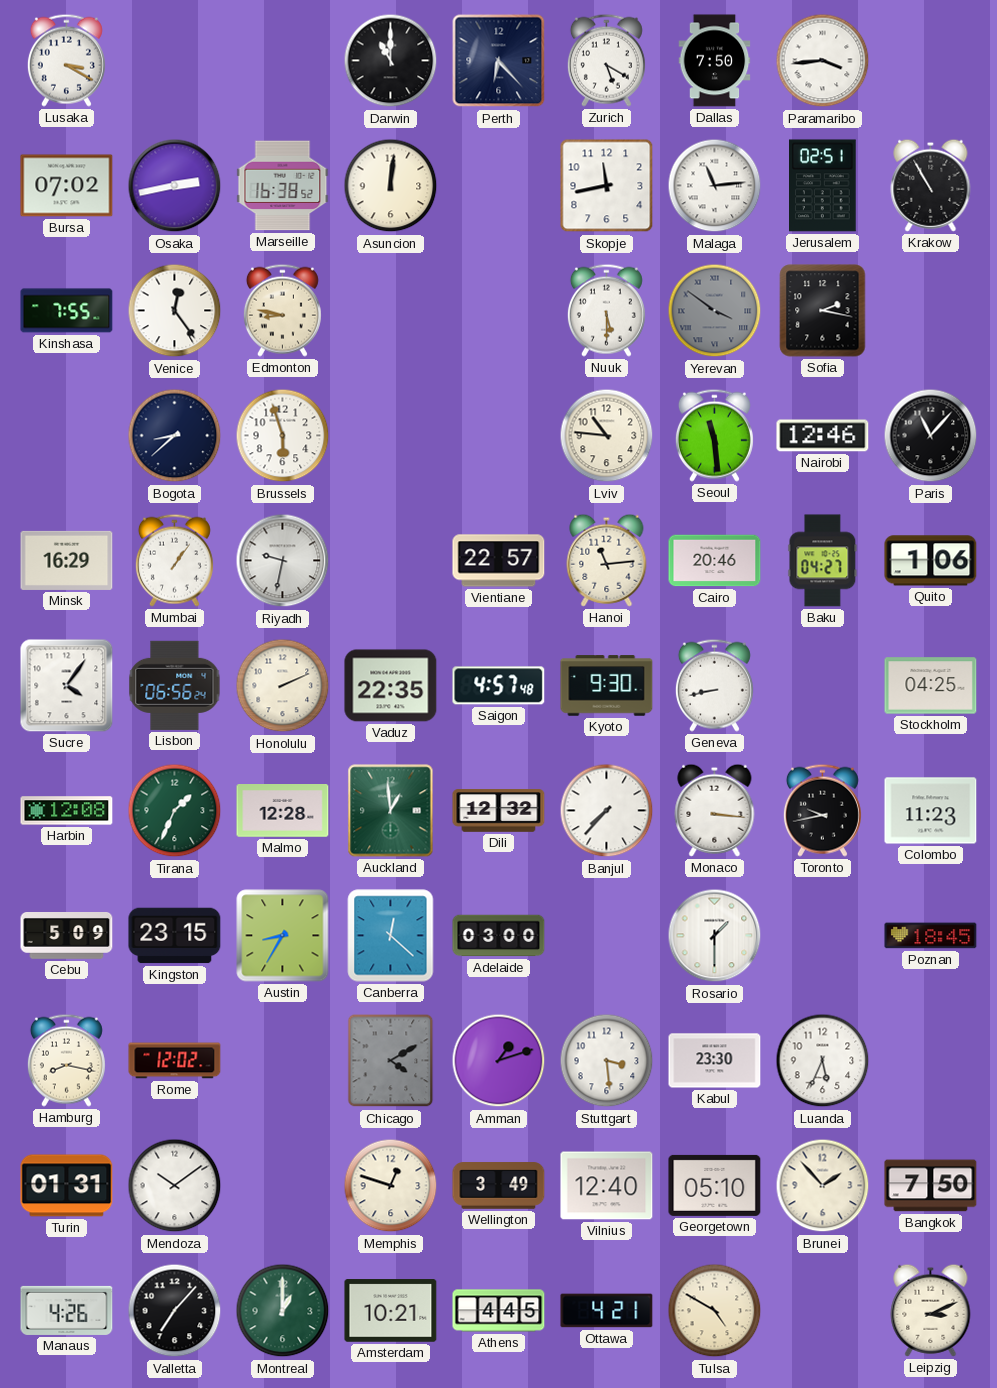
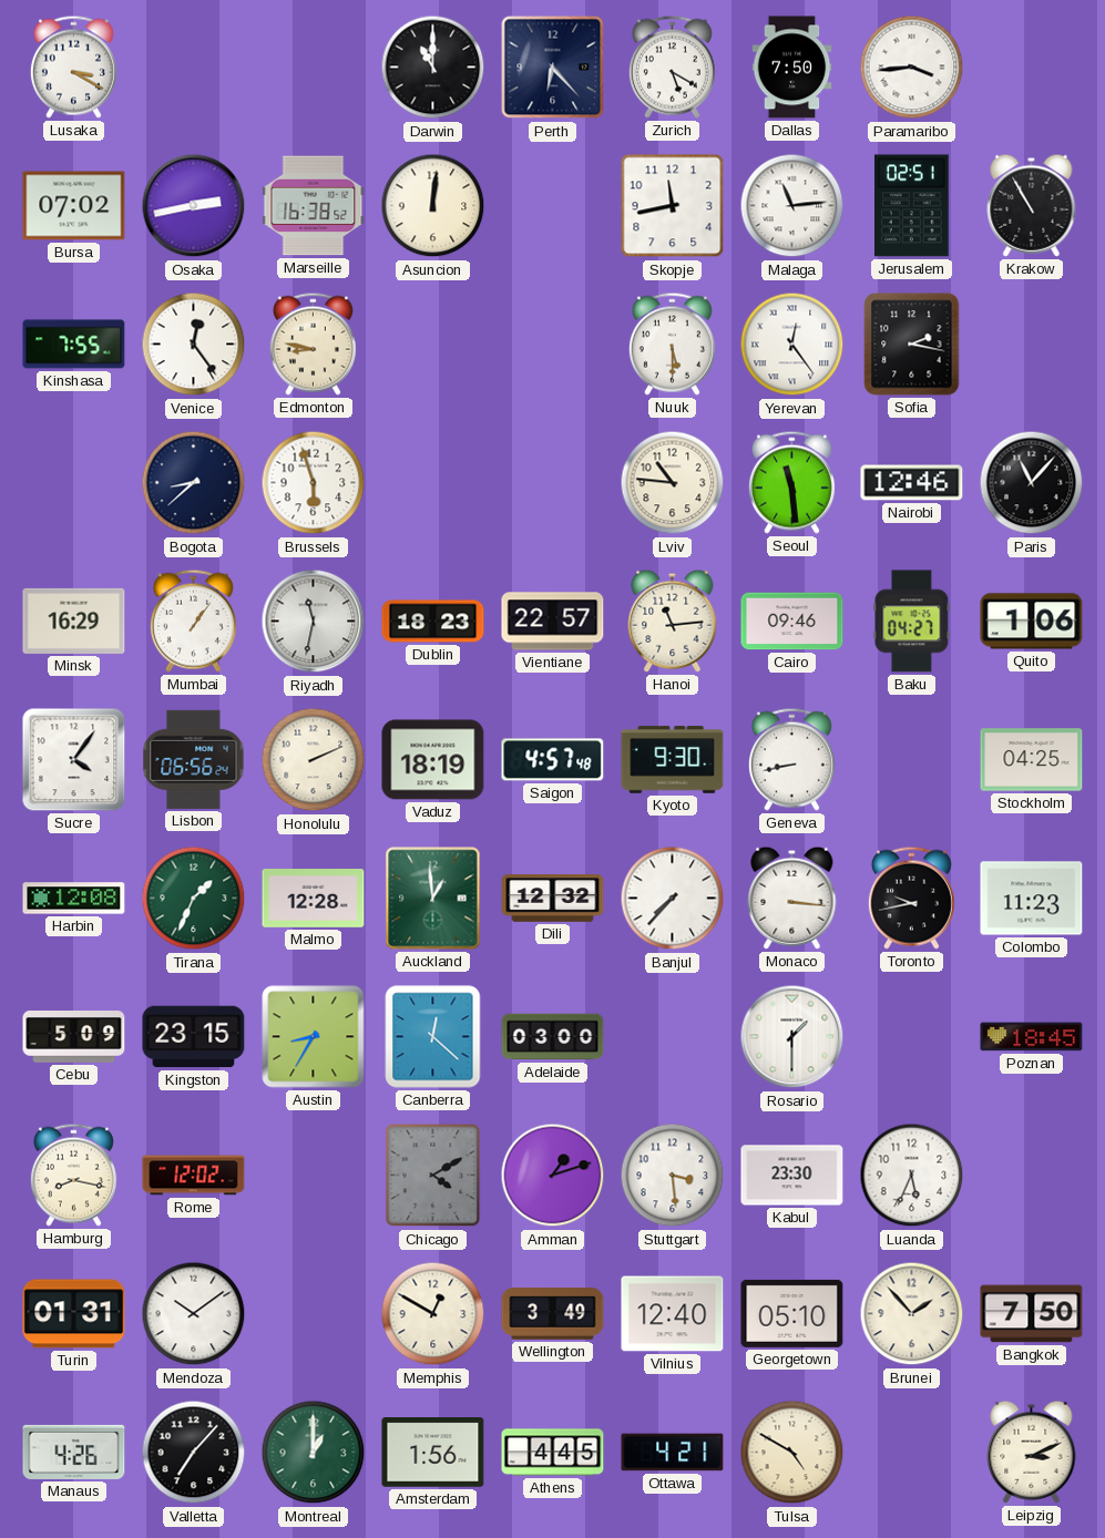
Yerevan: 3:51 -> 12:24 (792, 345)
Yerevan dial: grey -> white (792, 345)
Riyadh: 9:32 -> 11:32 (314, 622)
Dublin: none -> 18:23 (433, 622)
Cairo: 20:46 -> 09:46 (792, 622)
Vaduz: 22:35 -> 18:19 (433, 760)
Memphis: 12:48 -> 12:50 (433, 1314)
Amsterdam: 10:21 -> 1:56 (433, 1453)
